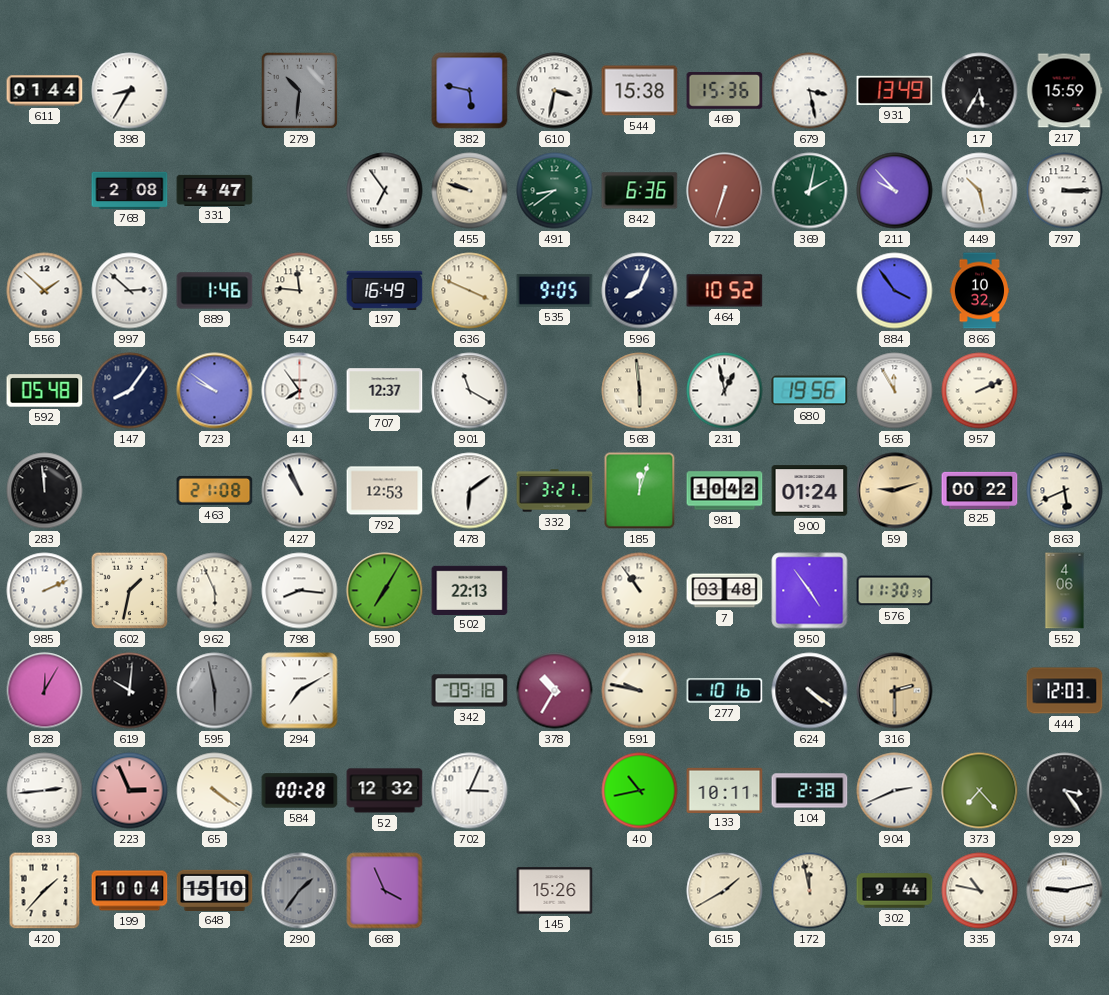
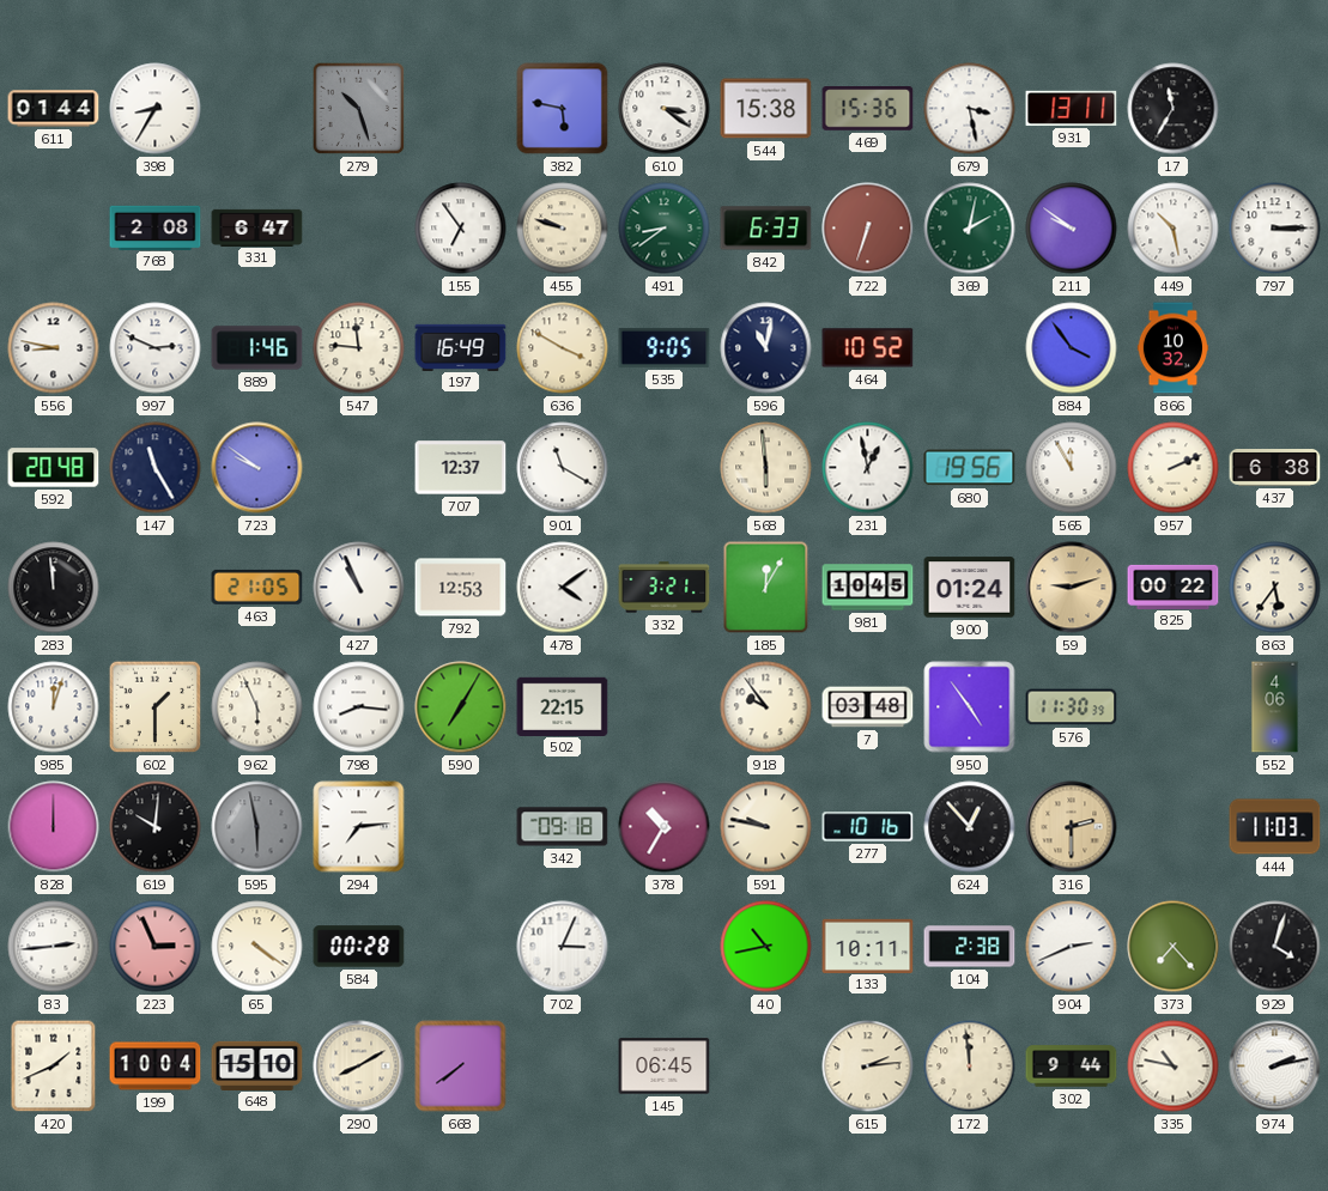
279: 10:31 -> 10:27 (359, 109)
610: 3:32 -> 3:21 (665, 109)
931: 13:49 -> 13:11 (1072, 108)
17: 5:35 -> 11:35 (1174, 109)
217: 15:59 -> none (1064, 91)
331: 4:47 -> 6:47 (257, 227)
842: 6:36 -> 6:33 (766, 229)
211: 9:53 -> 9:51 (1072, 229)
556: 1:52 -> 8:47 (54, 348)
997: 2:52 -> 2:49 (156, 348)
636: 3:49 -> 3:50 (563, 348)
596: 8:04 -> 11:02 (766, 348)
592: 05:48 -> 20:48 (54, 468)
147: 8:06 -> 11:25 (156, 468)
41: 7:54 -> none (300, 391)
437: none -> 6:38 (1275, 468)
463: 21:08 -> 21:05 (257, 587)
478: 6:09 -> 4:09 (563, 588)
185: 12:03 -> 12:05 (766, 588)
981: 10:42 -> 10:45 (868, 588)
863: 5:41 -> 5:36 (1275, 588)
985: 2:11 -> 12:03 (54, 707)
602: 1:32 -> 1:30 (156, 707)
502: 22:13 -> 22:15 (563, 706)
918: 10:54 -> 9:54 (766, 707)
828: 12:05 -> 12:00 (54, 827)
294: 7:10 -> 7:14 (359, 827)
624: 4:21 -> 12:53 (970, 827)
444: 12:03 -> 11:03 (1275, 827)
52: 12:32 -> none (385, 791)
929: 3:24 -> 4:03 (1275, 947)
420: 1:37 -> 1:41 (54, 1067)
290: 1:36 -> 8:10 (359, 1067)
290 dial: grey -> cream (359, 1067)
668: 3:56 -> 7:39 (461, 1067)
145: 15:26 -> 06:45 (665, 1067)
615: 1:40 -> 2:14 (868, 1067)
172: 11:58 -> 11:59 (970, 1067)
974: 9:13 -> 2:13 (1275, 1067)
